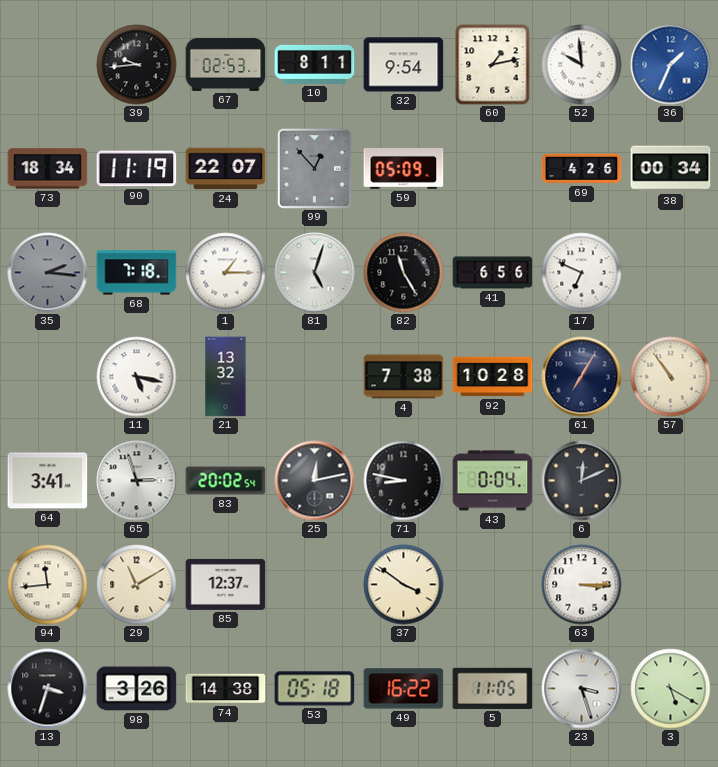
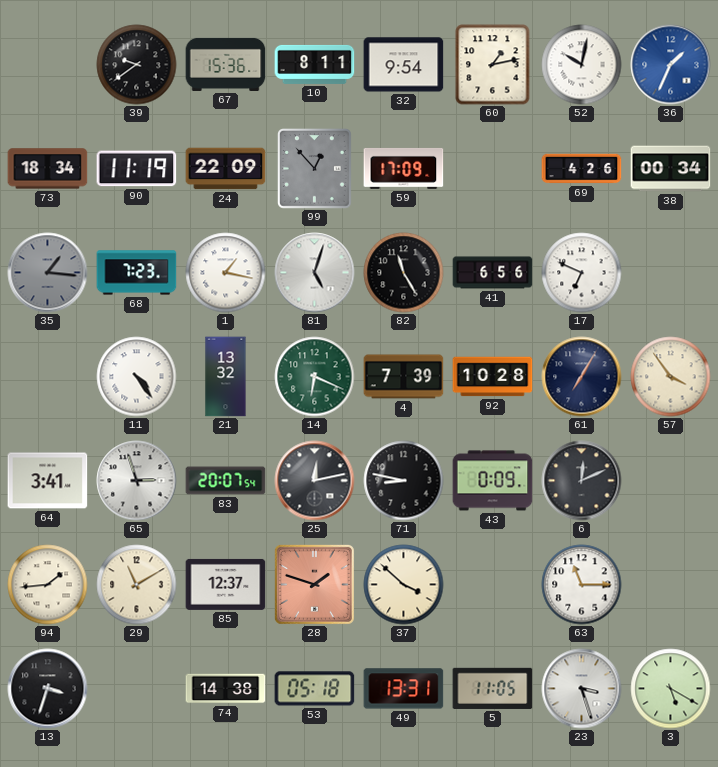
39: 9:44 -> 9:39 (137, 65)
67: 02:53 -> 15:36 (226, 64)
52: 9:59 -> 10:02 (582, 65)
24: 22:07 -> 22:09 (226, 169)
59: 05:09 -> 17:09 (404, 168)
35: 2:16 -> 1:16 (48, 273)
68: 7:18 -> 7:23 (137, 273)
1: 1:15 -> 1:17 (226, 273)
11: 5:17 -> 4:24 (137, 377)
14: none -> 6:19 (315, 377)
4: 7:38 -> 7:39 (404, 377)
57: 10:54 -> 3:54 (671, 377)
83: 20:02 -> 20:07 (226, 481)
43: 0:04 -> 0:09 (493, 481)
94: 11:44 -> 1:44 (48, 585)
28: none -> 1:48 (314, 584)
37: 3:51 -> 3:52 (404, 585)
63: 3:15 -> 11:15 (582, 585)
98: 3:26 -> none (137, 689)
49: 16:22 -> 13:31 (404, 689)
